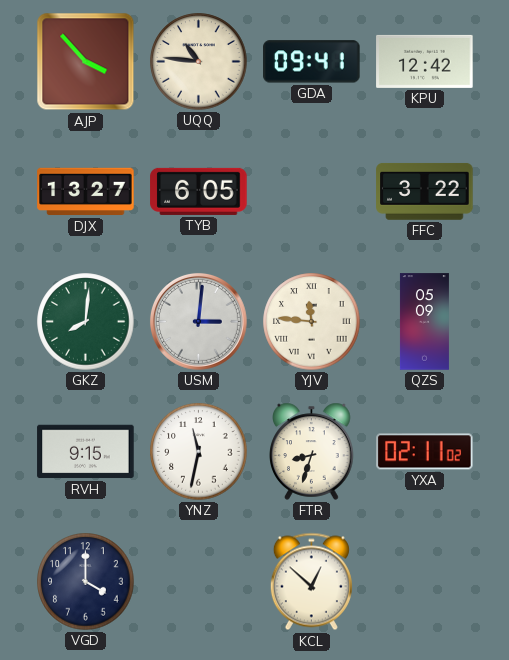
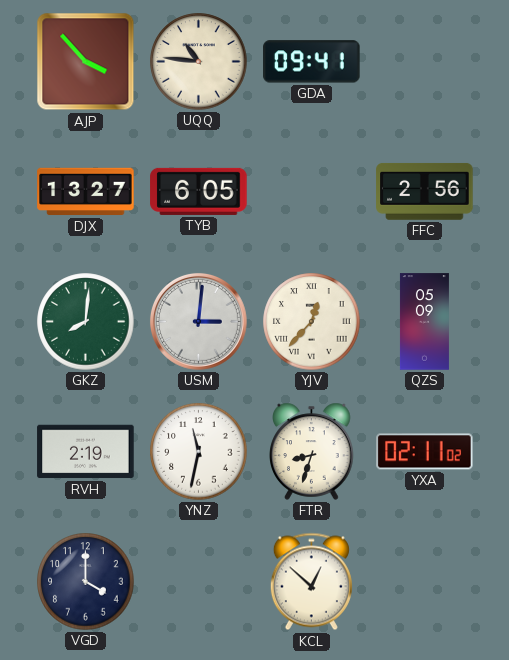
KPU: 12:42 -> none (425, 61)
FFC: 3:22 -> 2:56 (425, 191)
YJV: 11:46 -> 12:37 (312, 322)
RVH: 9:15 -> 2:19 (86, 452)
